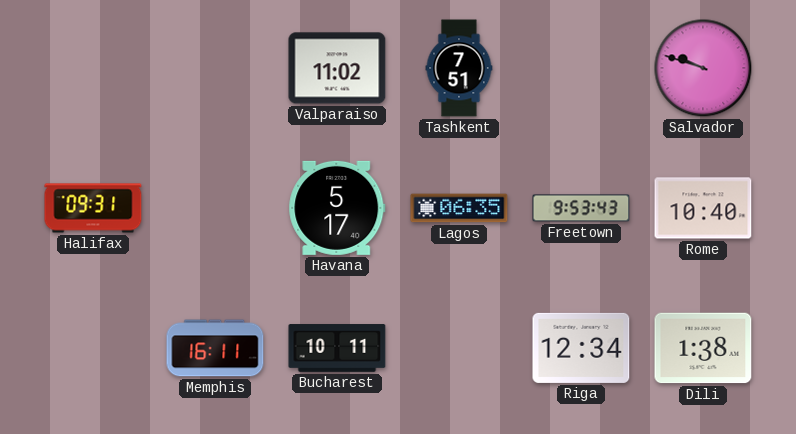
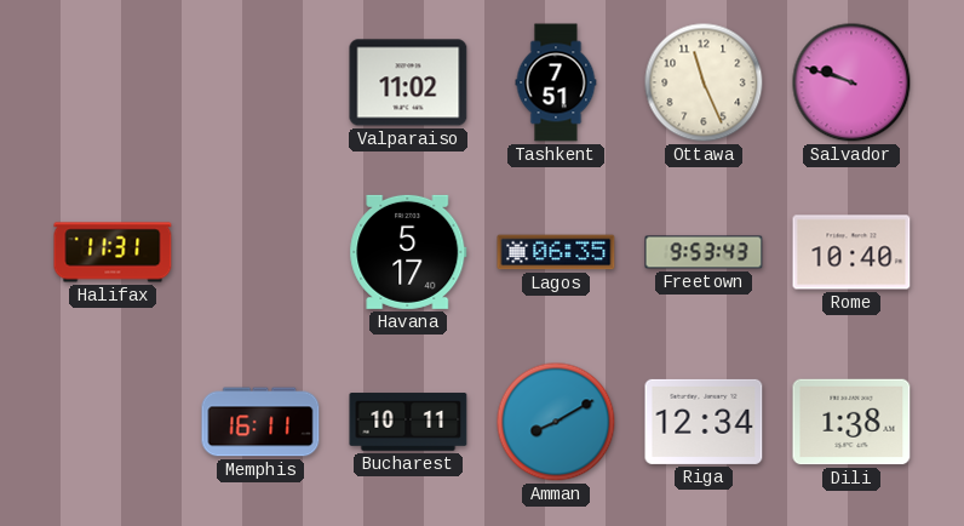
Ottawa: none -> 11:26 (704, 82)
Halifax: 09:31 -> 11:31 (113, 252)
Amman: none -> 8:10 (556, 422)
